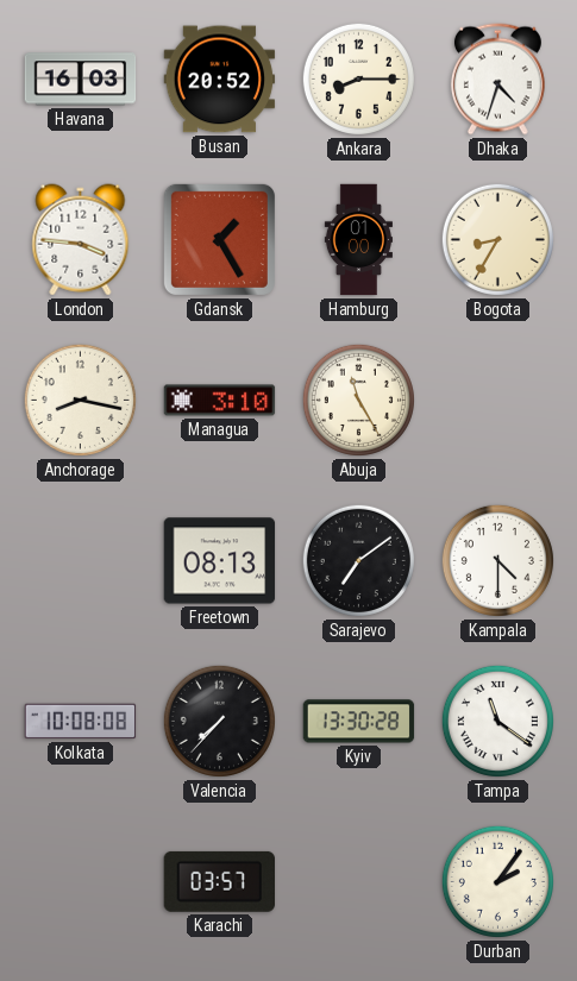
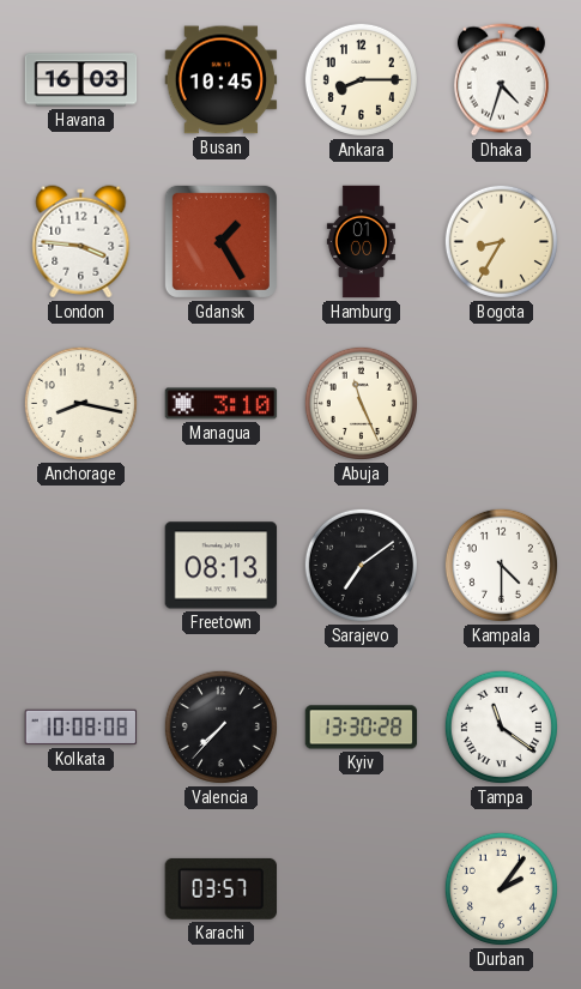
Busan: 20:52 -> 10:45 (222, 80)
Abuja: 11:25 -> 11:26 (361, 403)
